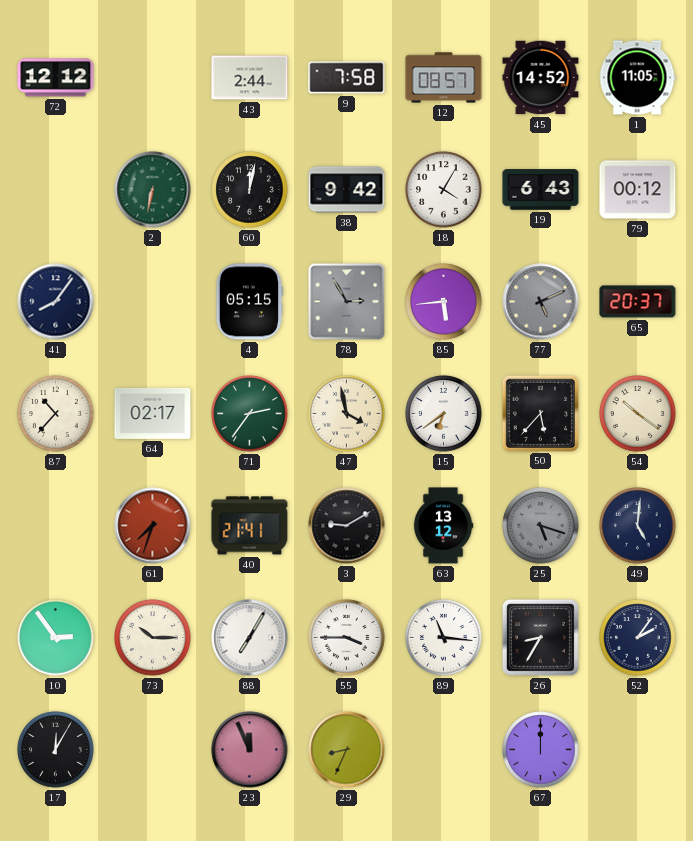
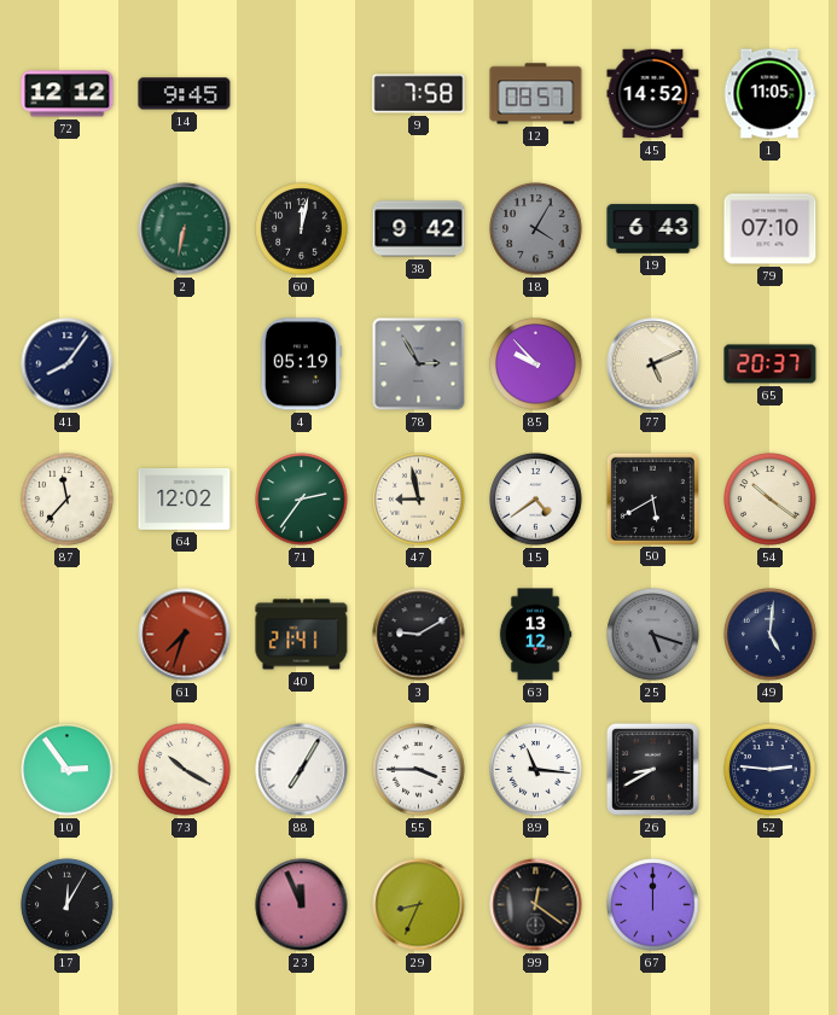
14: none -> 9:45 (185, 94)
43: 2:44 -> none (250, 78)
18 dial: white -> grey (536, 229)
79: 00:12 -> 07:10 (771, 229)
4: 05:15 -> 05:19 (301, 364)
85: 5:44 -> 9:53 (536, 364)
77 dial: grey -> cream (653, 364)
87: 10:37 -> 11:37 (68, 500)
64: 02:17 -> 12:02 (185, 500)
47: 3:58 -> 8:58 (419, 500)
15: 6:39 -> 4:39 (536, 500)
50: 5:37 -> 5:40 (652, 498)
73: 10:15 -> 10:20 (185, 770)
26: 8:35 -> 8:40 (652, 769)
52: 2:06 -> 2:46 (771, 770)
99: none -> 12:21 (536, 905)
